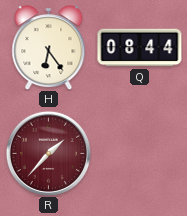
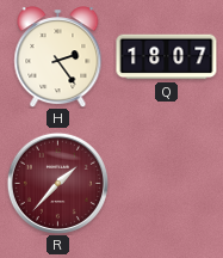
H: 6:24 -> 2:24 (58, 57)
Q: 08:44 -> 18:07 (167, 57)
